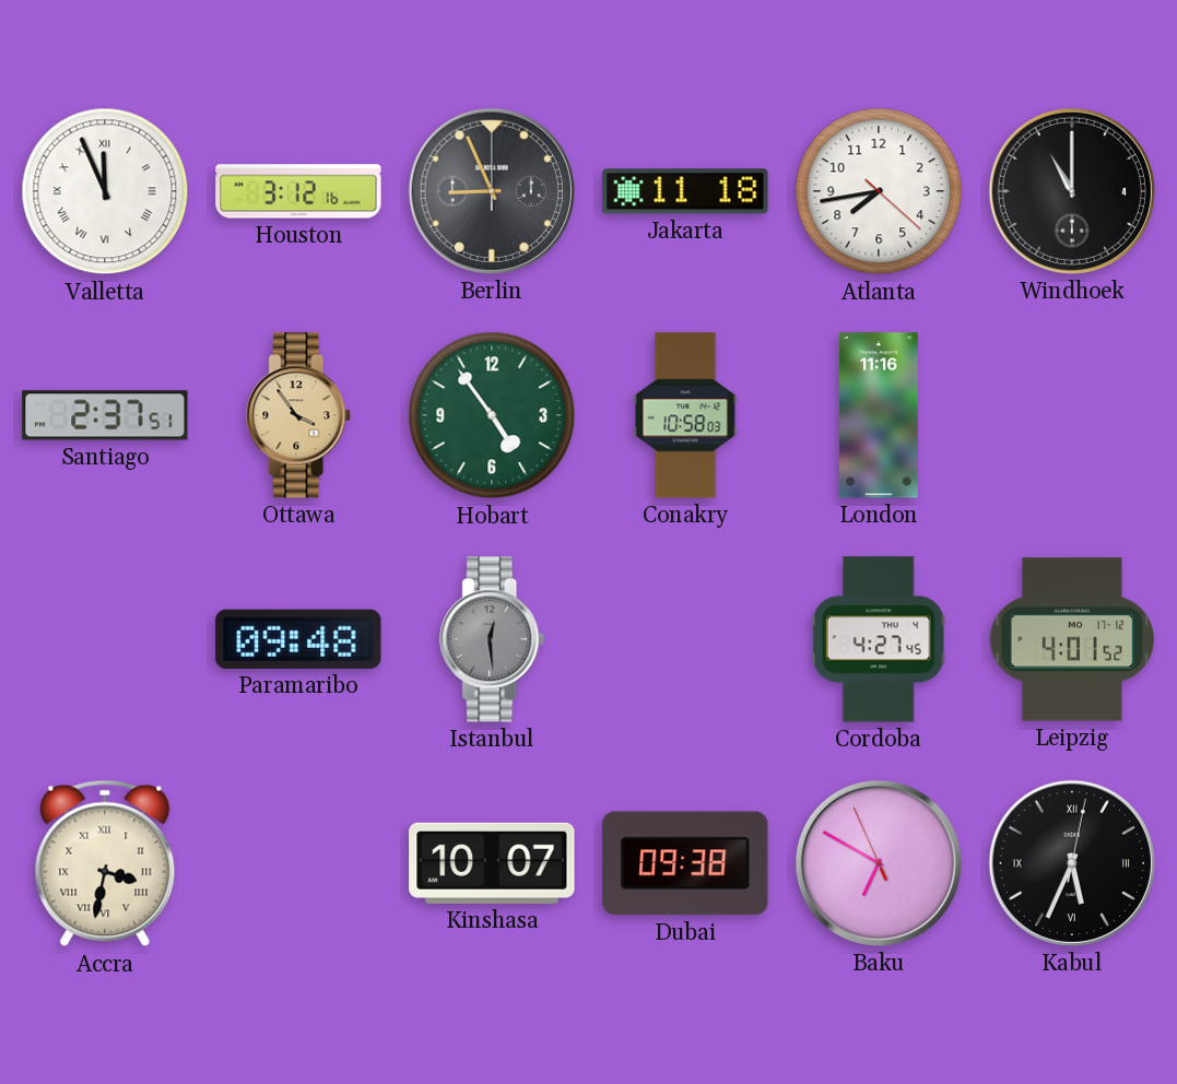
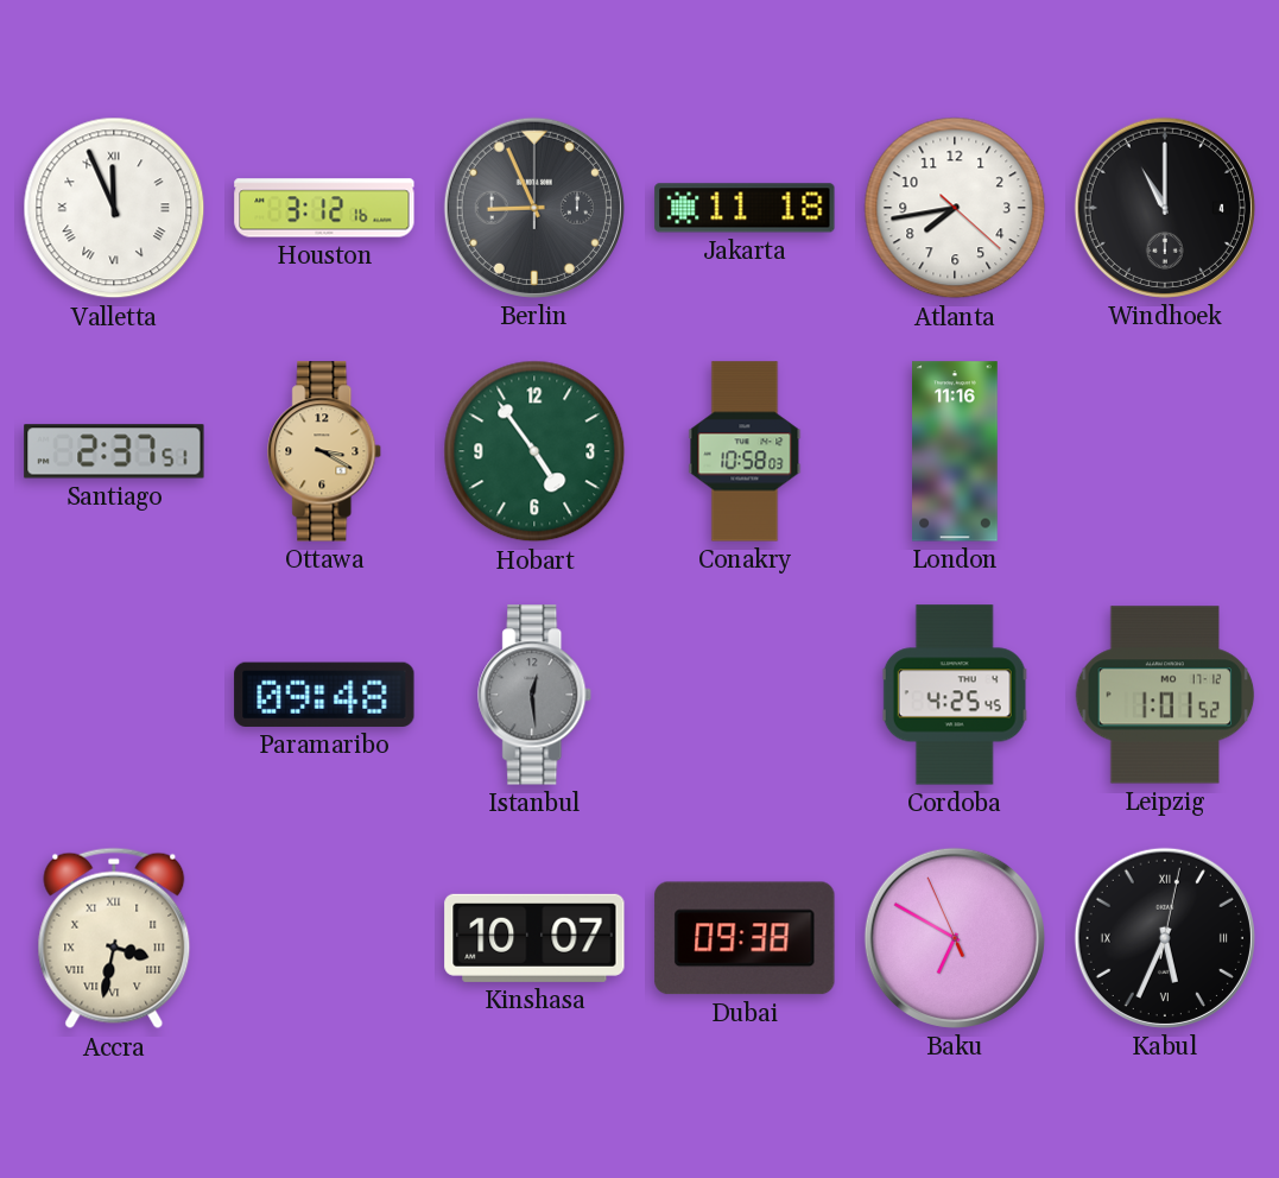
Ottawa: 3:54 -> 3:20 (325, 451)
Cordoba: 4:27 -> 4:25 (955, 695)
Leipzig: 4:01 -> 1:01 (1165, 695)
